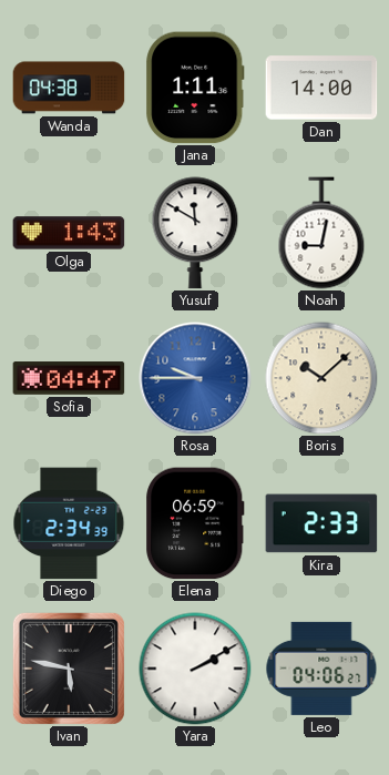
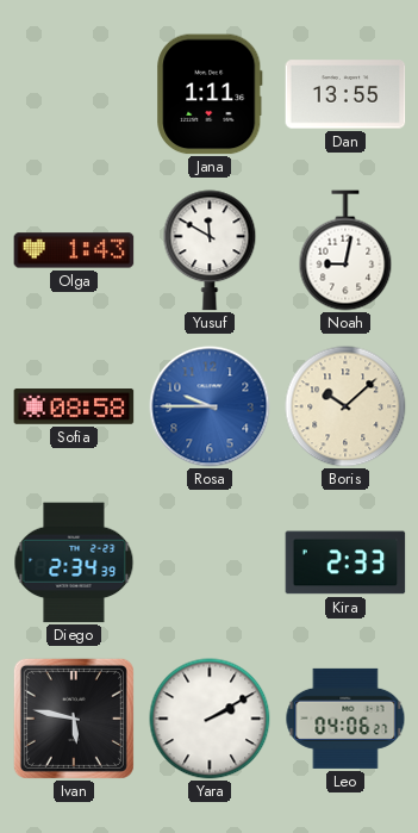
Wanda: 04:38 -> none (69, 88)
Dan: 14:00 -> 13:55 (345, 94)
Sofia: 04:47 -> 08:58 (74, 406)
Elena: 06:59 -> none (195, 523)
